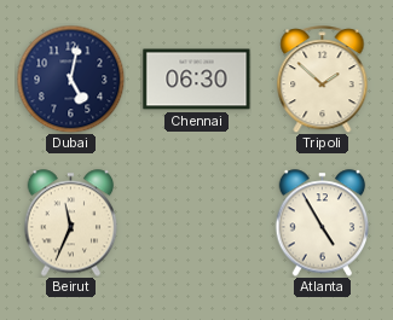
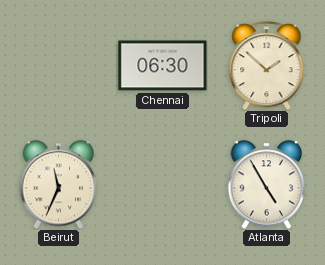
Dubai: 5:02 -> none (70, 78)
